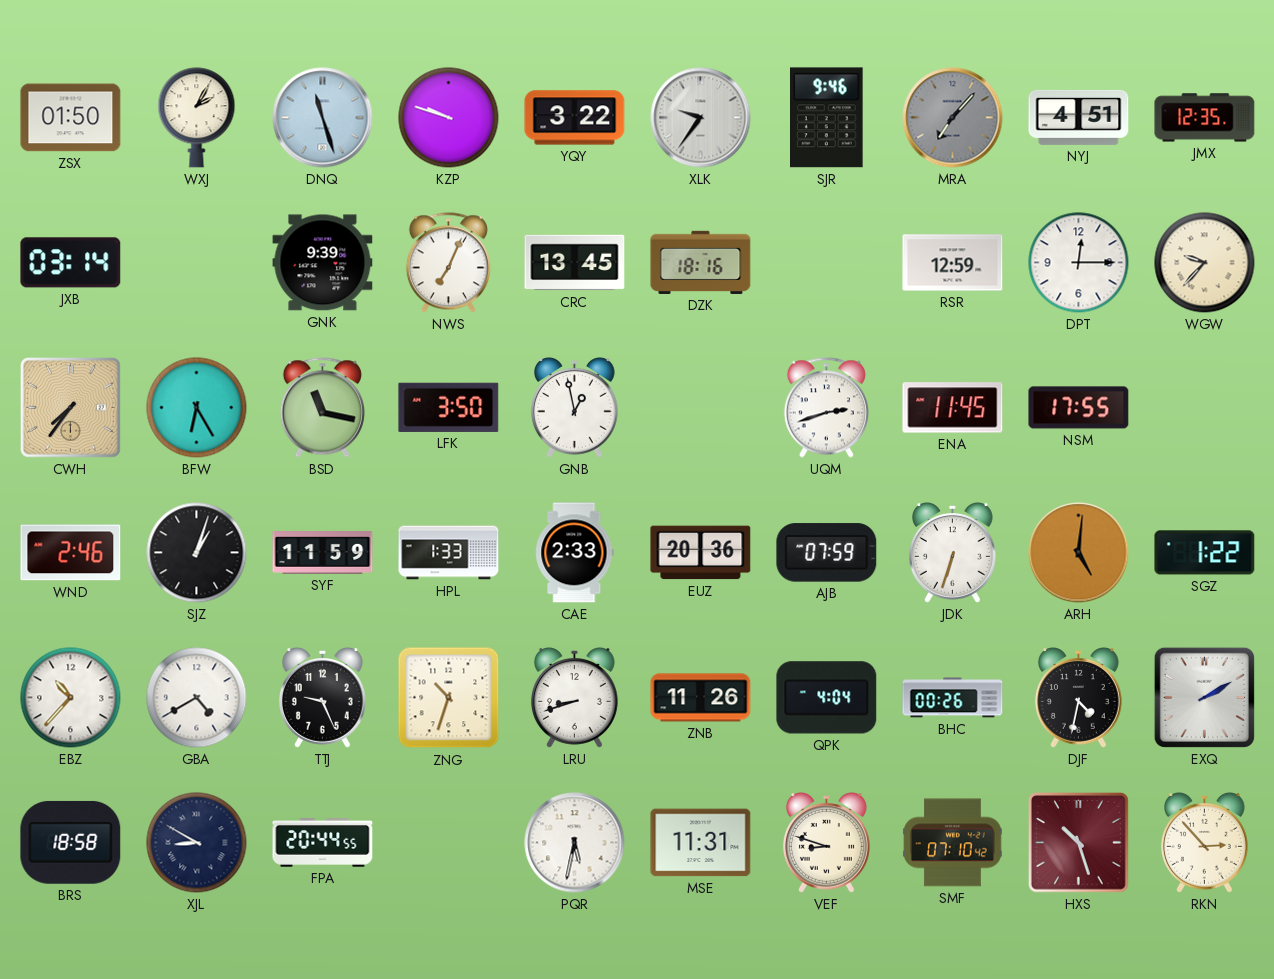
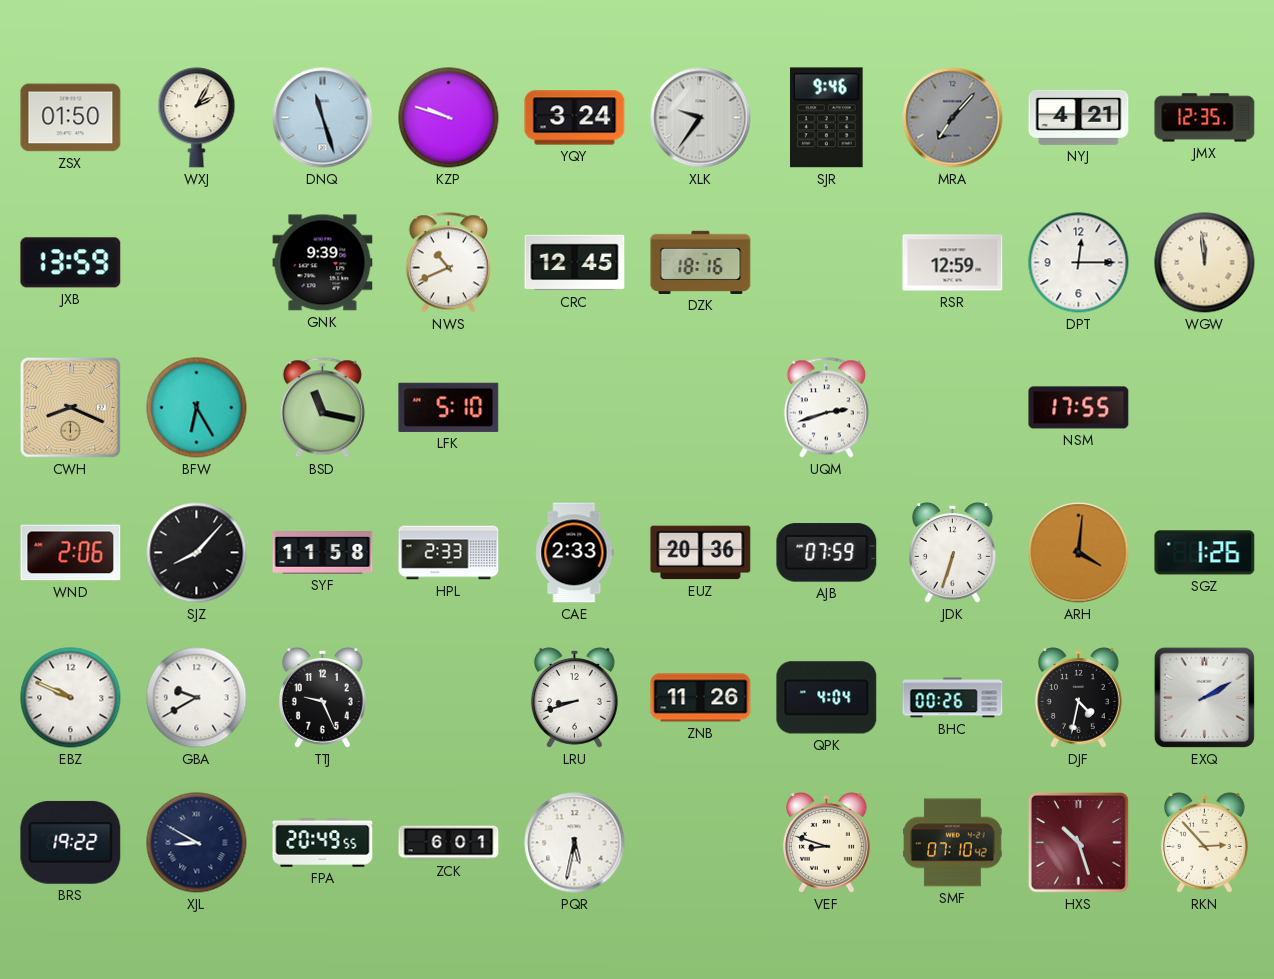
YQY: 3:22 -> 3:24 (575, 118)
NYJ: 4:51 -> 4:21 (1079, 117)
JXB: 03:14 -> 13:59 (71, 263)
NWS: 7:04 -> 10:41 (448, 263)
CRC: 13:45 -> 12:45 (575, 263)
WGW: 9:37 -> 11:59 (1205, 263)
CWH: 7:36 -> 8:19 (71, 408)
LFK: 3:50 -> 5:10 (449, 407)
GNB: 12:58 -> none (574, 408)
ENA: 11:45 -> none (953, 408)
WND: 2:46 -> 2:06 (71, 553)
SJZ: 1:03 -> 8:07 (197, 553)
SYF: 11:59 -> 11:58 (323, 553)
HPL: 1:33 -> 2:33 (449, 553)
ARH: 5:01 -> 4:01 (1079, 553)
SGZ: 1:22 -> 1:26 (1205, 553)
EBZ: 10:37 -> 9:49 (71, 698)
GBA: 4:40 -> 9:40 (197, 698)
ZNG: 10:33 -> none (449, 698)
BRS: 18:58 -> 19:22 (71, 842)
FPA: 20:44 -> 20:49 (323, 843)
ZCK: none -> 6:01 (449, 843)
MSE: 11:31 -> none (701, 843)
